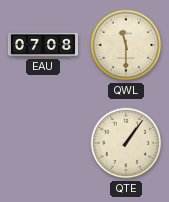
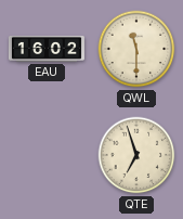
EAU: 07:08 -> 16:02 (47, 49)
QTE: 1:06 -> 6:57 (136, 155)
